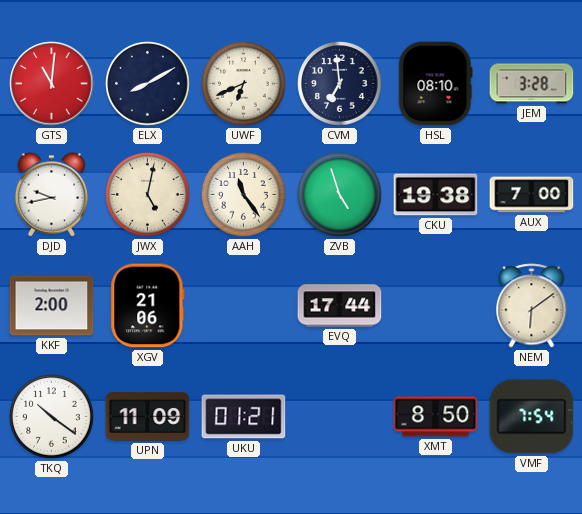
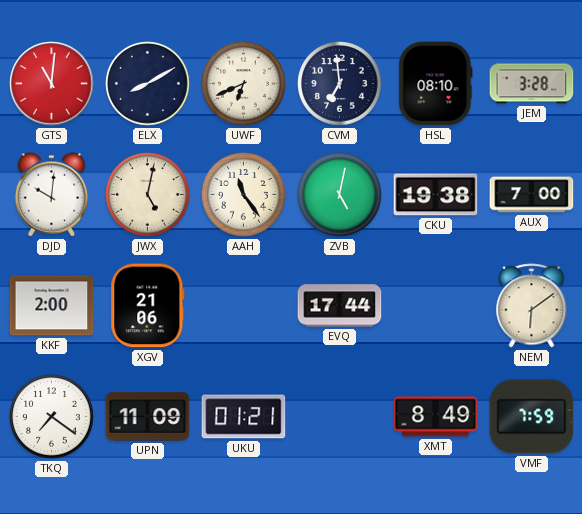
DJD: 9:43 -> 10:01 (52, 195)
ZVB: 4:57 -> 5:02 (340, 195)
TKQ: 10:21 -> 7:21 (52, 417)
XMT: 8:50 -> 8:49 (436, 417)
VMF: 7:54 -> 7:59 (532, 417)
